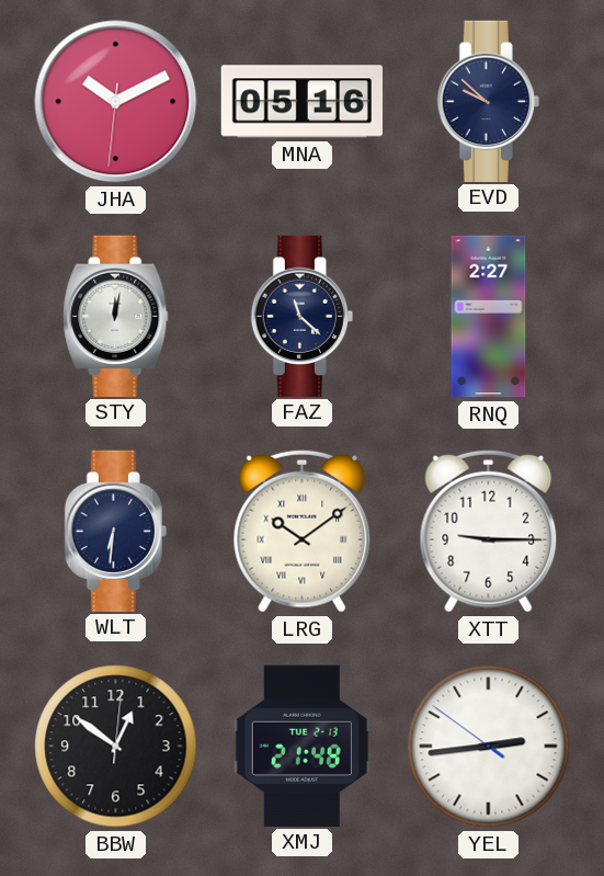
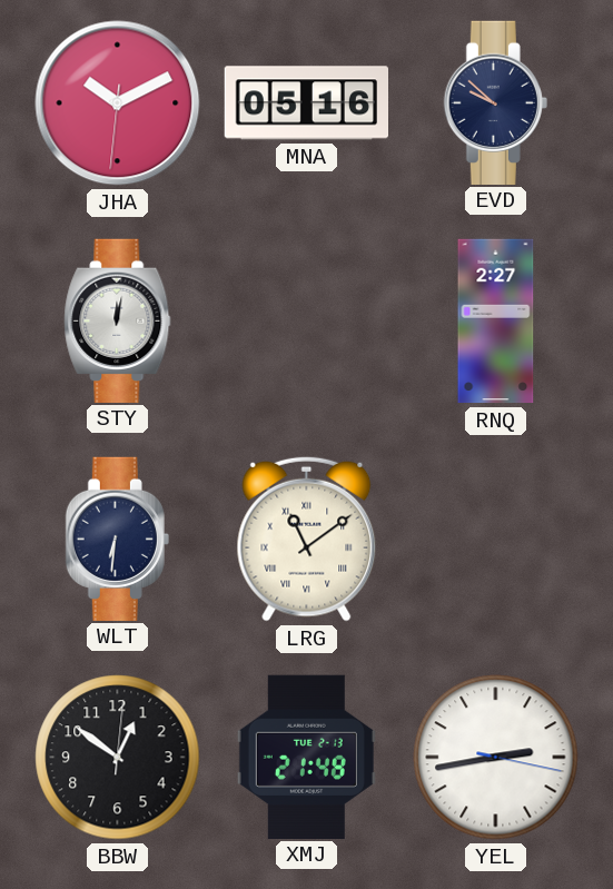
FAZ: 11:22 -> none (301, 316)
LRG: 10:09 -> 11:09 (307, 539)
XTT: 9:15 -> none (489, 531)
YEL: 2:43:51 -> 2:43:17 (496, 758)
